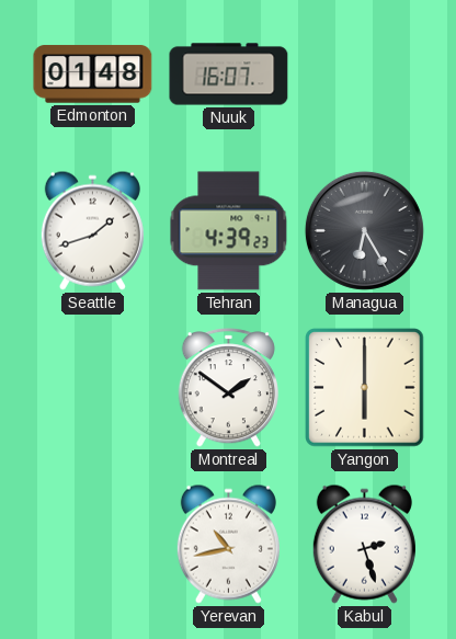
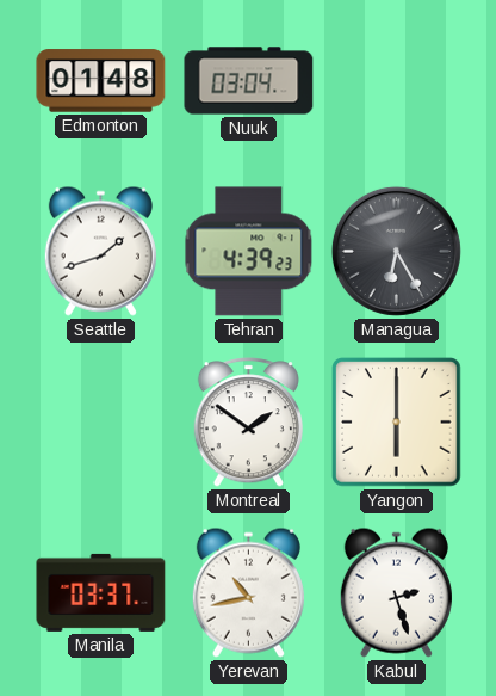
Nuuk: 16:07 -> 03:04 (249, 81)
Manila: none -> 03:37 (101, 592)
